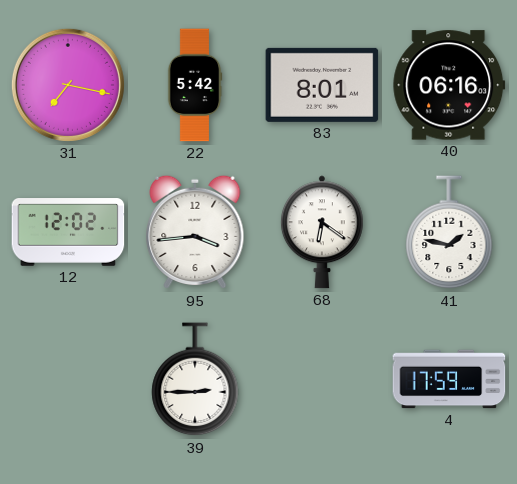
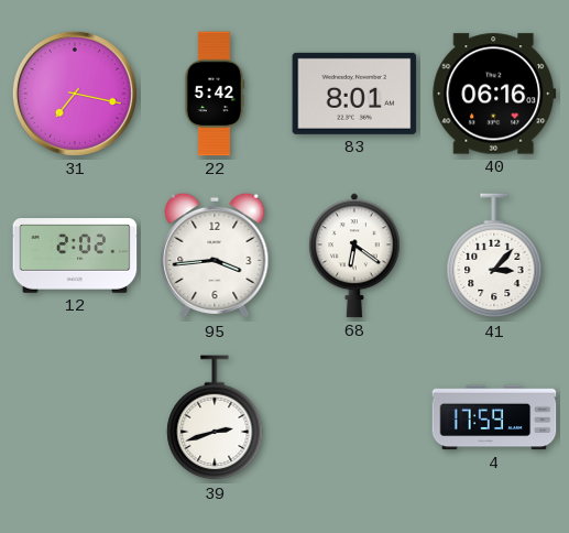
12: 12:02 -> 2:02 (75, 255)
41: 1:47 -> 3:07 (494, 257)
39: 2:45 -> 2:42 (215, 418)
